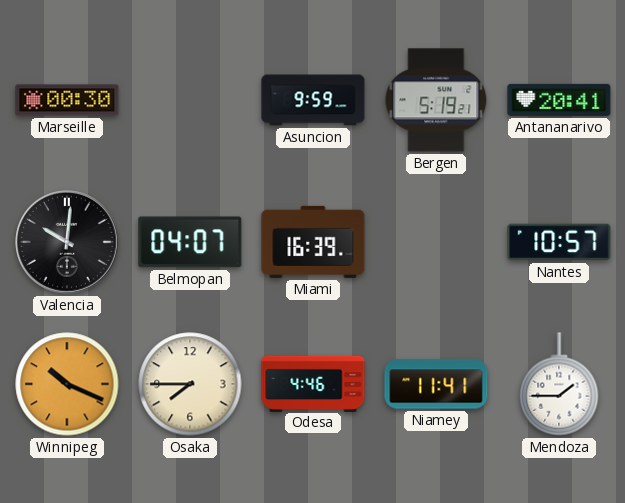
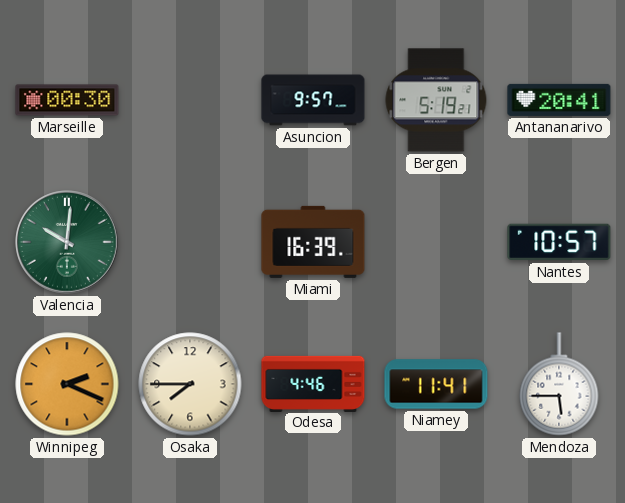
Asuncion: 9:59 -> 9:57 (313, 100)
Valencia dial: black -> green (68, 243)
Belmopan: 04:07 -> none (190, 242)
Winnipeg: 10:19 -> 2:19 (67, 384)
Mendoza: 1:45 -> 5:45 (559, 384)
